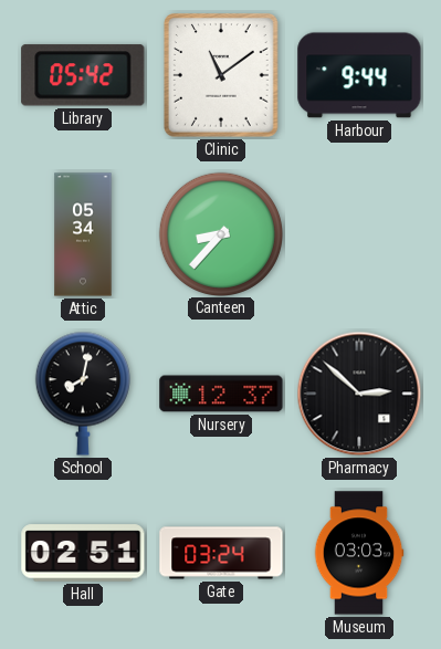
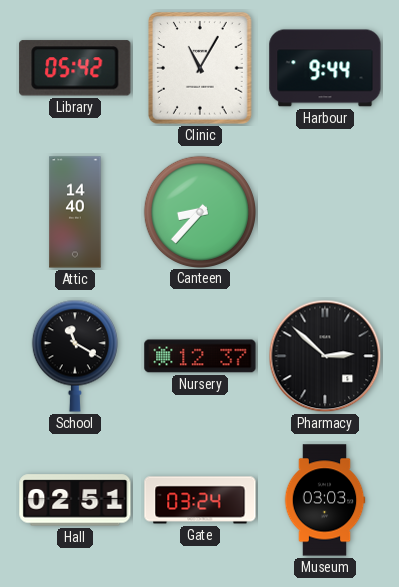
Clinic: 11:09 -> 11:05 (201, 69)
Attic: 05:34 -> 14:40 (75, 212)
School: 8:02 -> 11:20 (75, 356)
